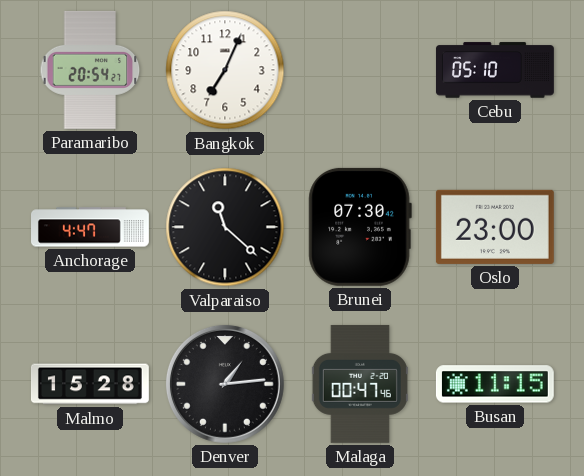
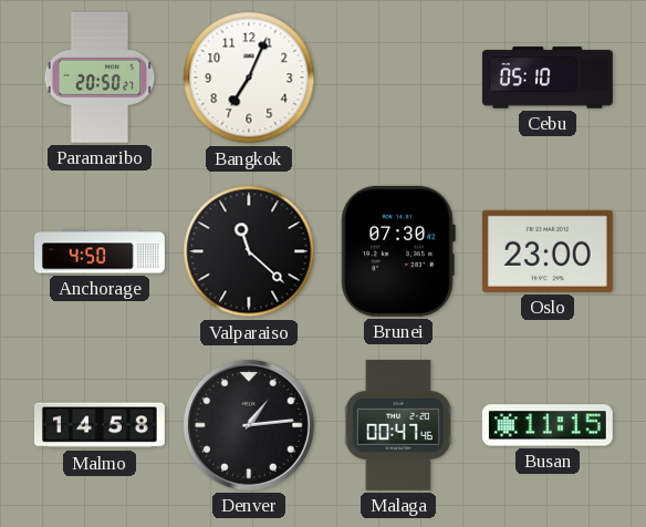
Paramaribo: 20:54 -> 20:50 (100, 77)
Anchorage: 4:47 -> 4:50 (101, 251)
Malmo: 15:28 -> 14:58 (100, 425)
